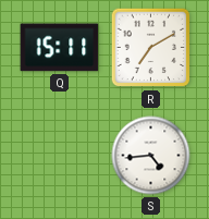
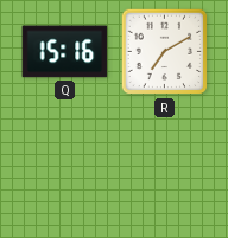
Q: 15:11 -> 15:16 (65, 52)
S: 4:44 -> none (151, 156)
